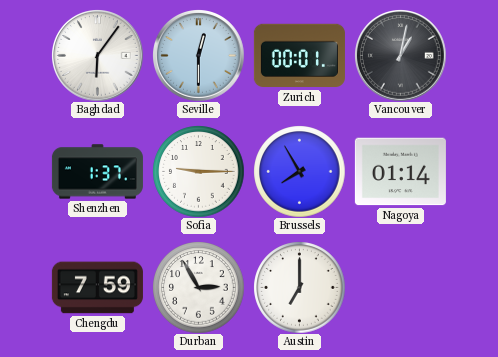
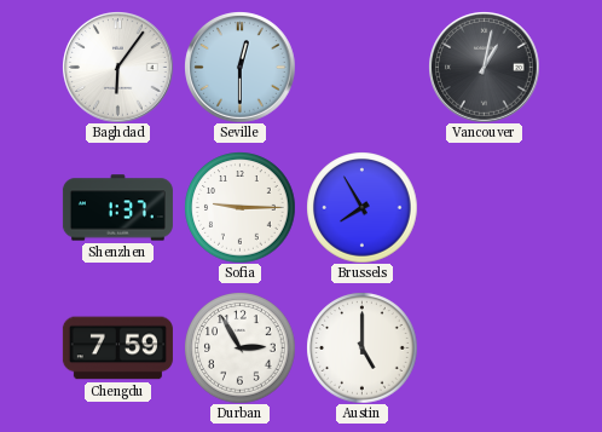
Zurich: 00:01 -> none (299, 56)
Nagoya: 01:14 -> none (400, 172)
Austin: 7:00 -> 5:00 (361, 347)
